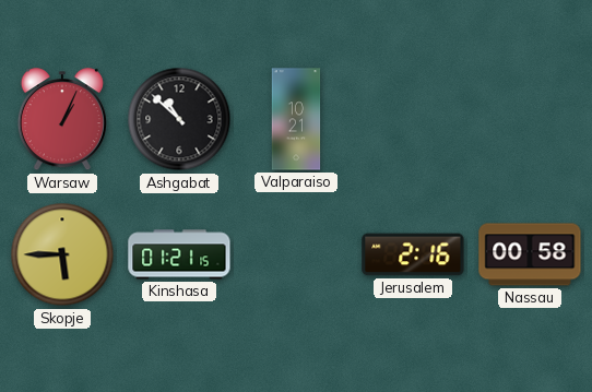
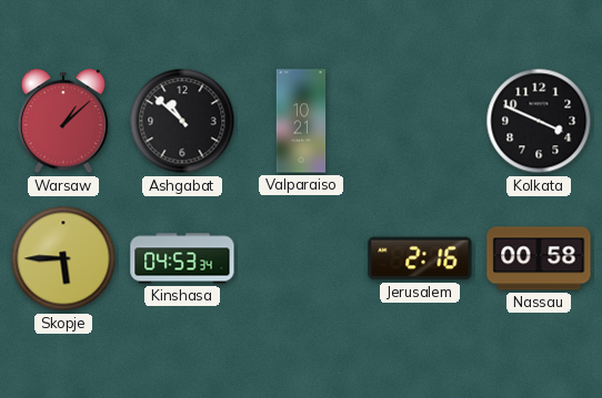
Warsaw: 1:04 -> 1:08 (63, 122)
Kolkata: none -> 3:49 (539, 121)
Kinshasa: 01:21 -> 04:53 (182, 258)
